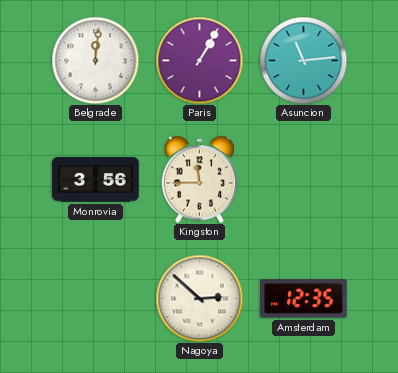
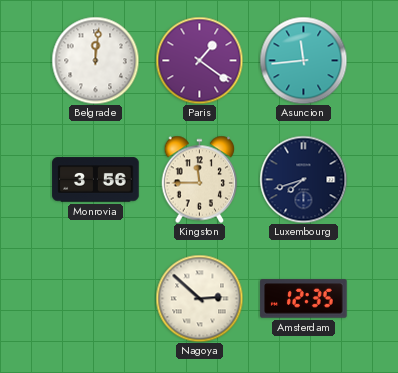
Paris: 1:05 -> 1:21 (199, 60)
Asuncion: 11:14 -> 11:44 (303, 60)
Luxembourg: none -> 7:42 (303, 179)
